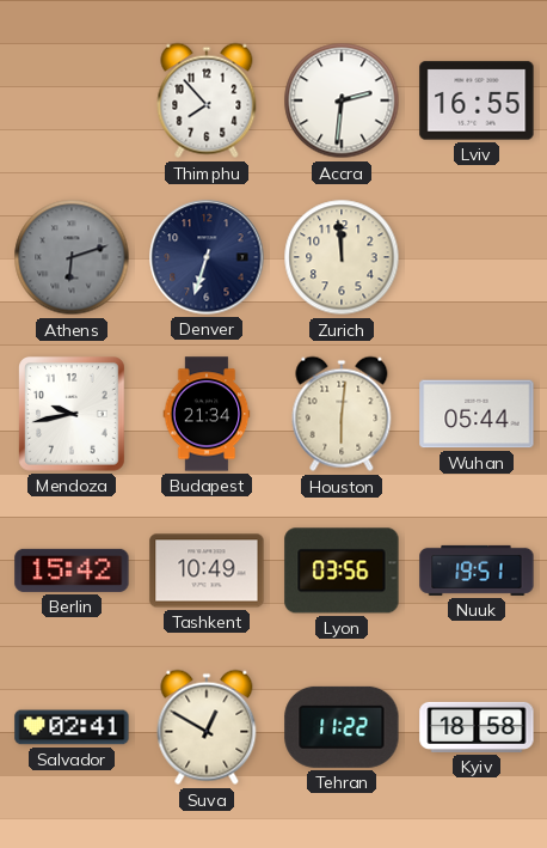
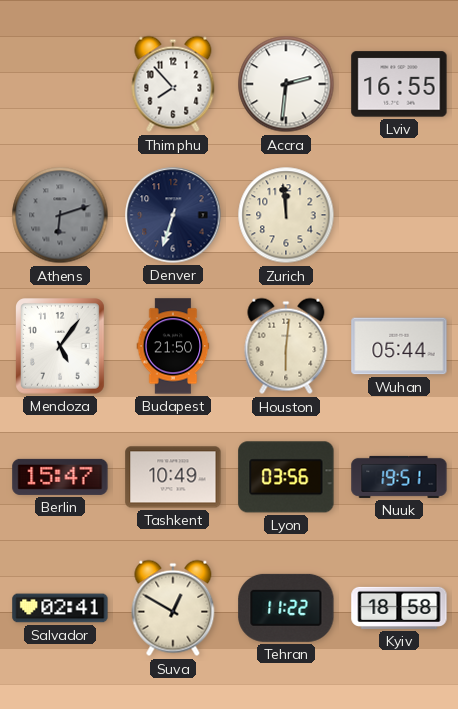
Mendoza: 9:43 -> 5:06 (61, 347)
Budapest: 21:34 -> 21:50 (173, 346)
Berlin: 15:42 -> 15:47 (60, 477)
